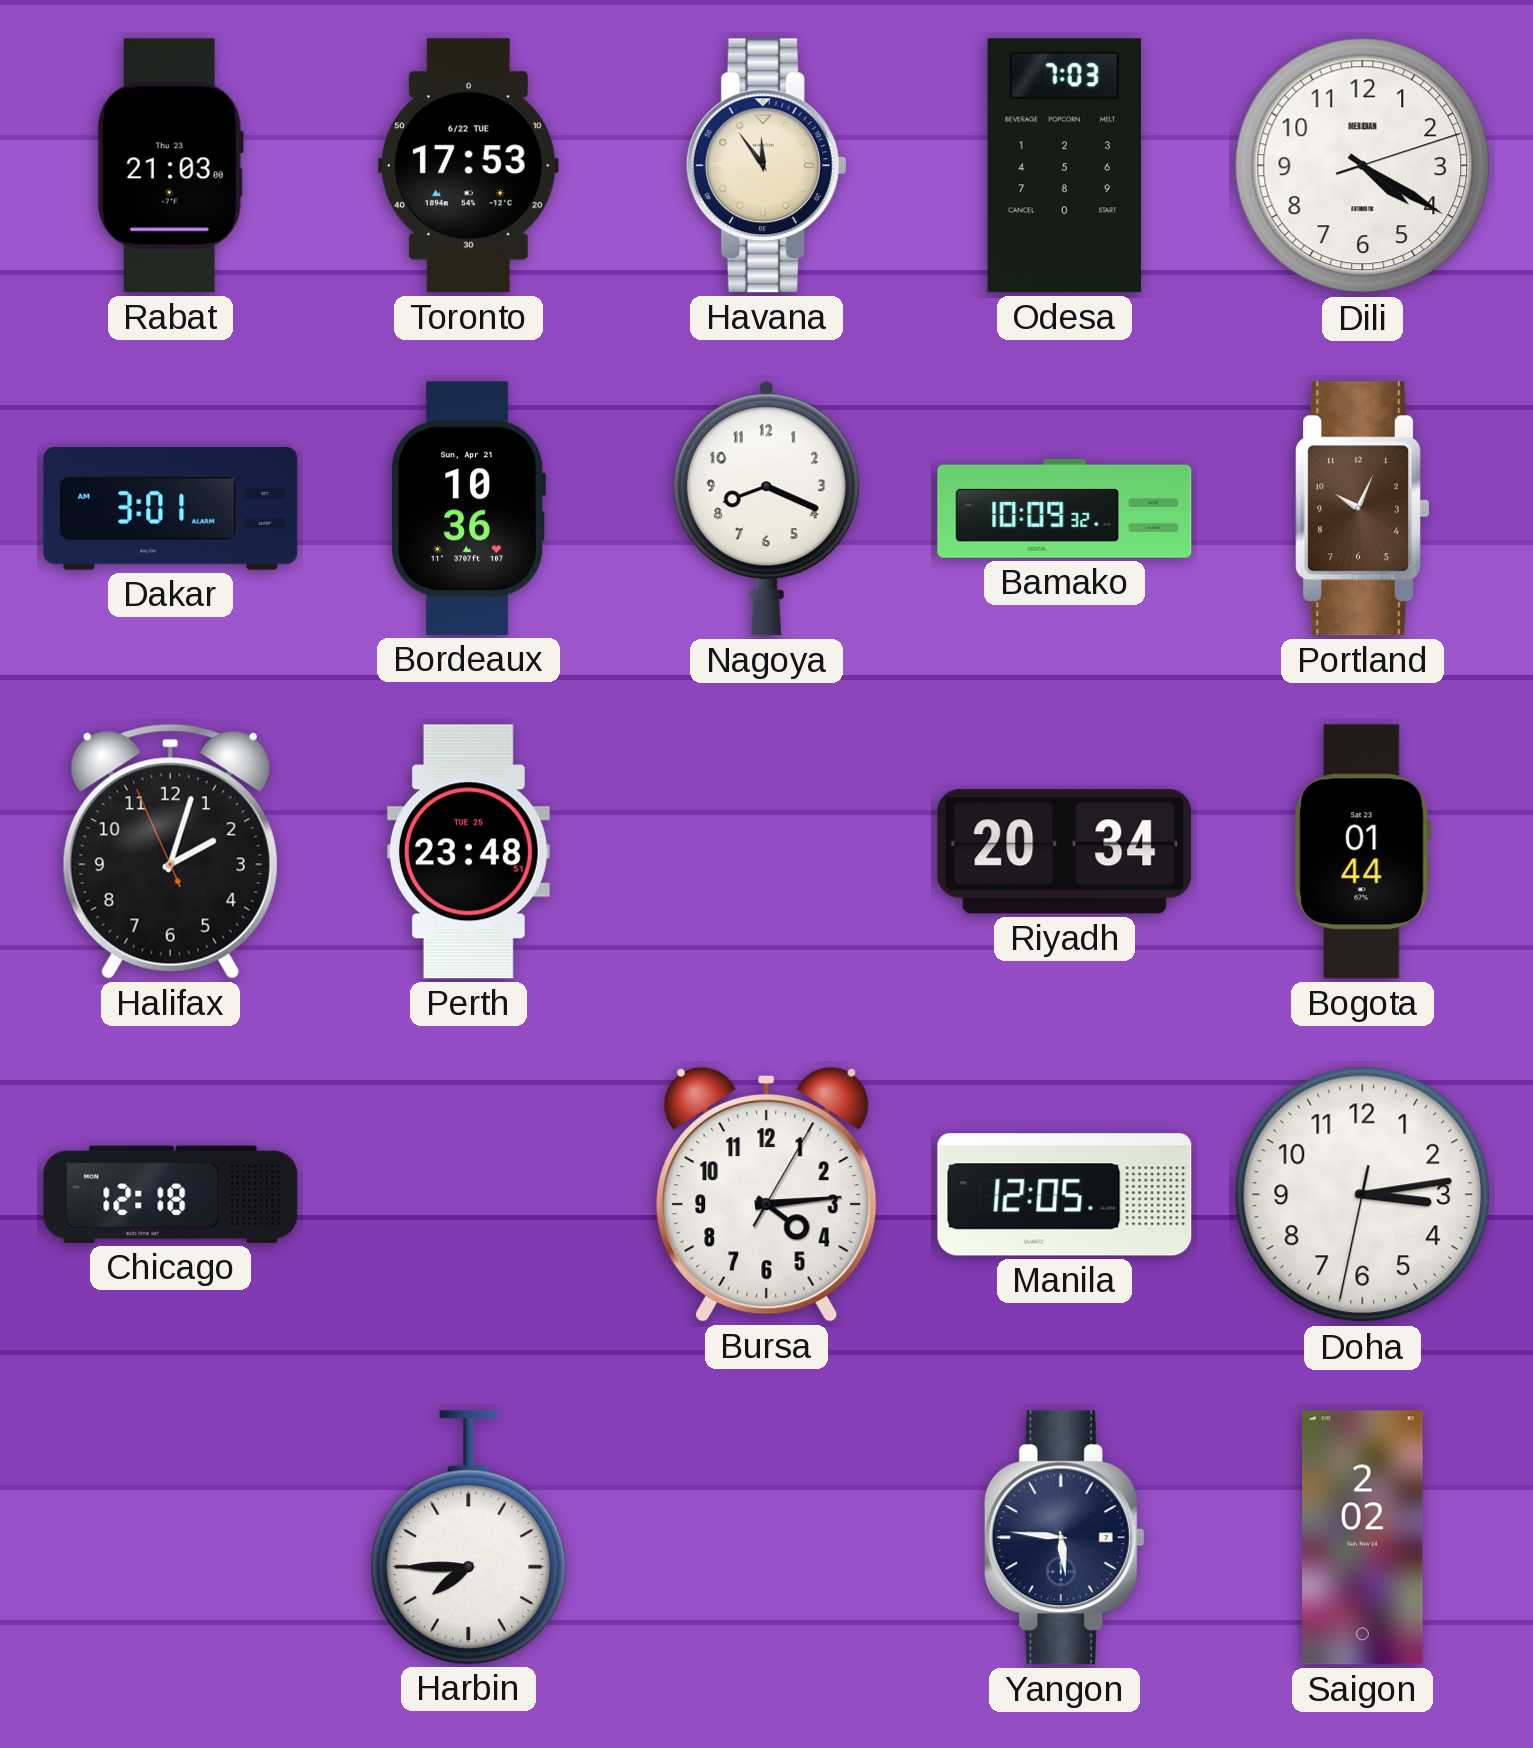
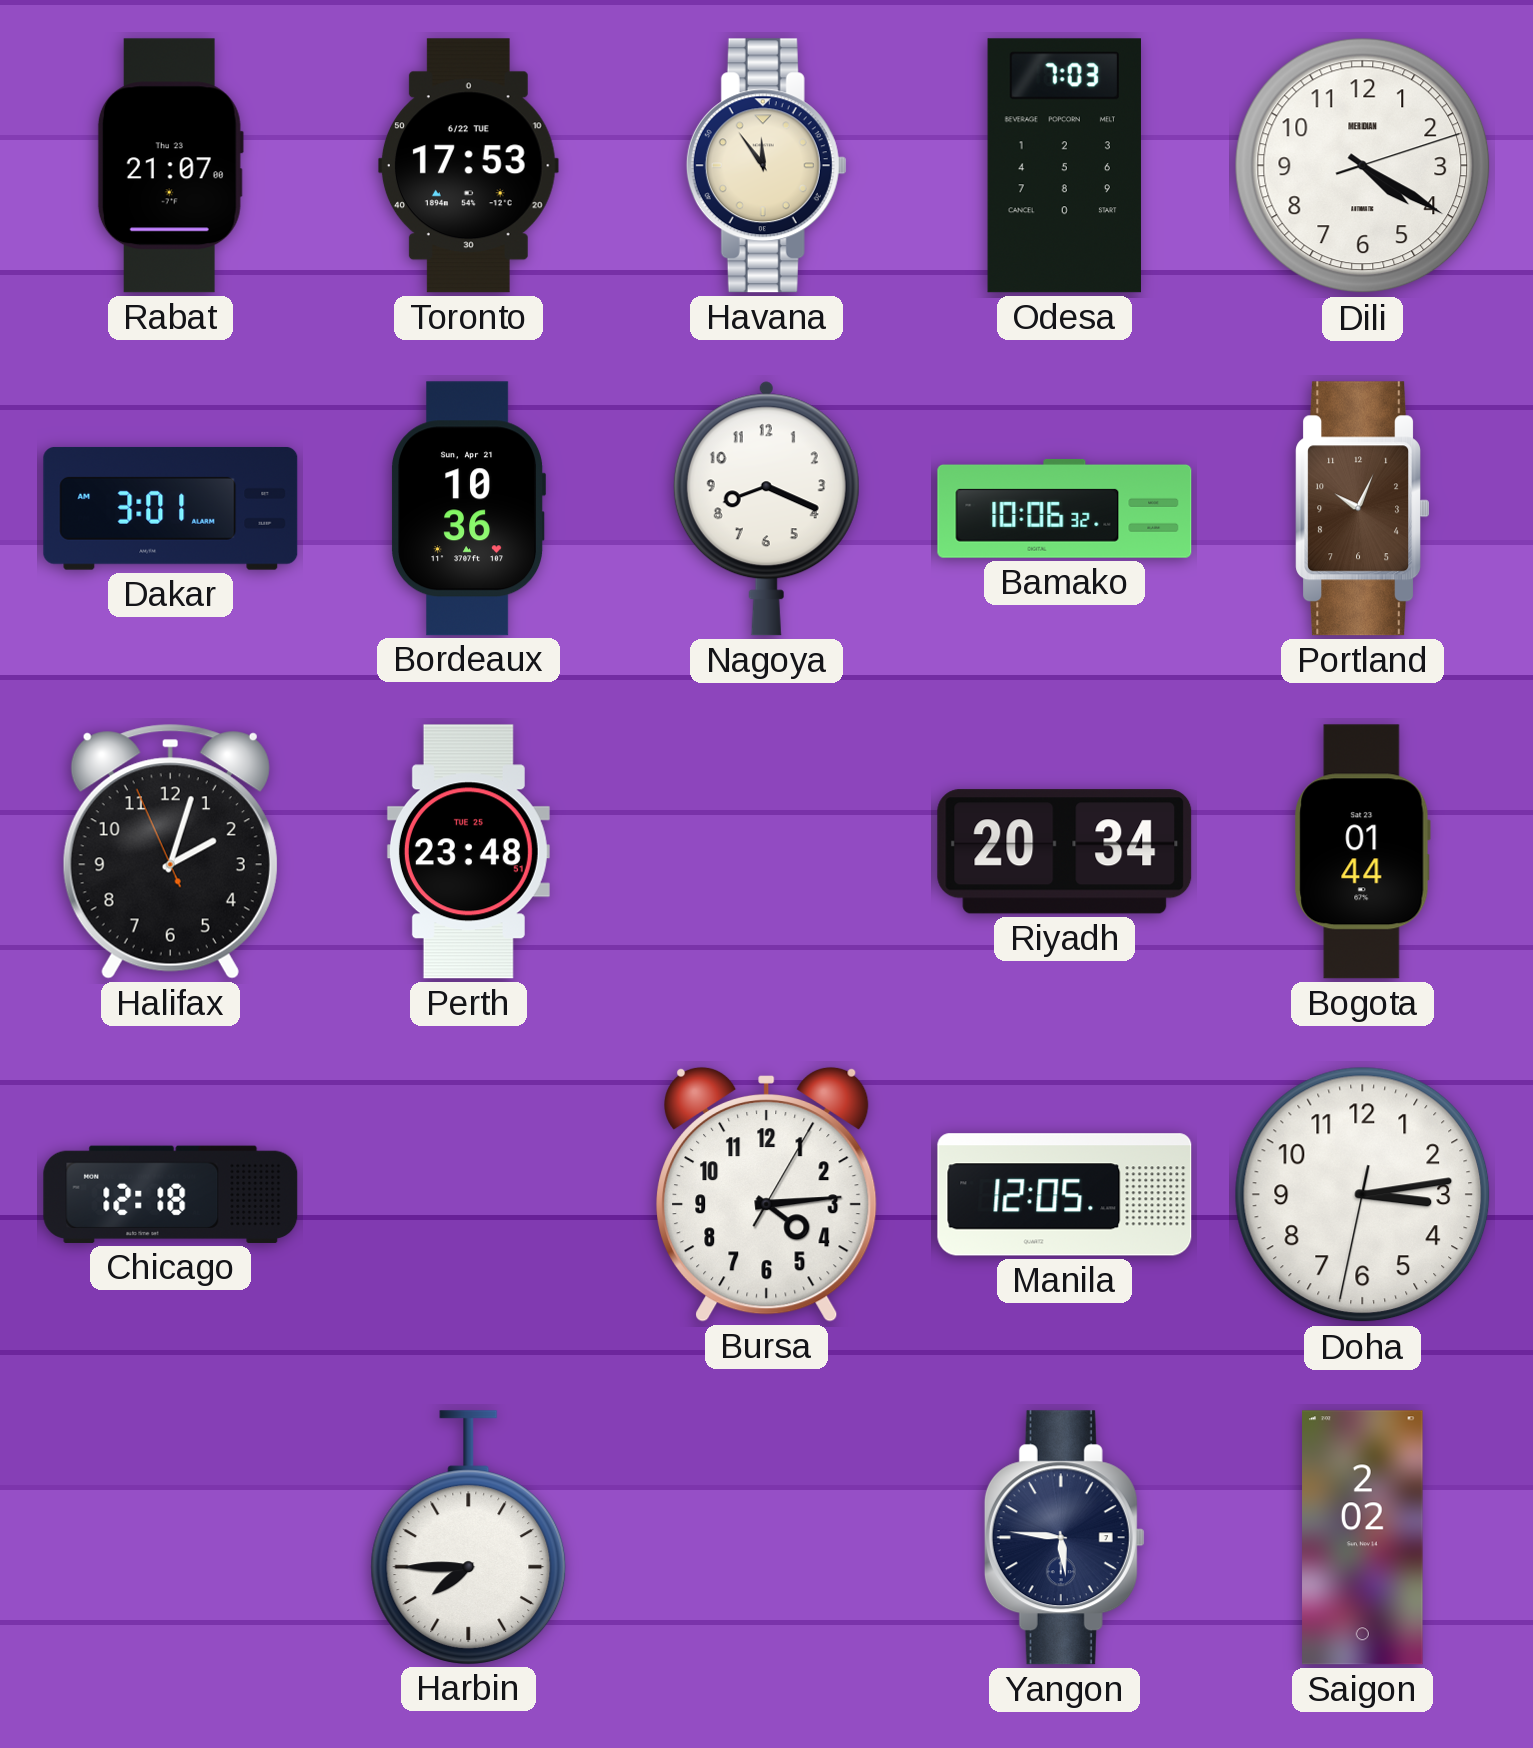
Rabat: 21:03 -> 21:07 (170, 166)
Bamako: 10:09 -> 10:06 (1065, 508)
